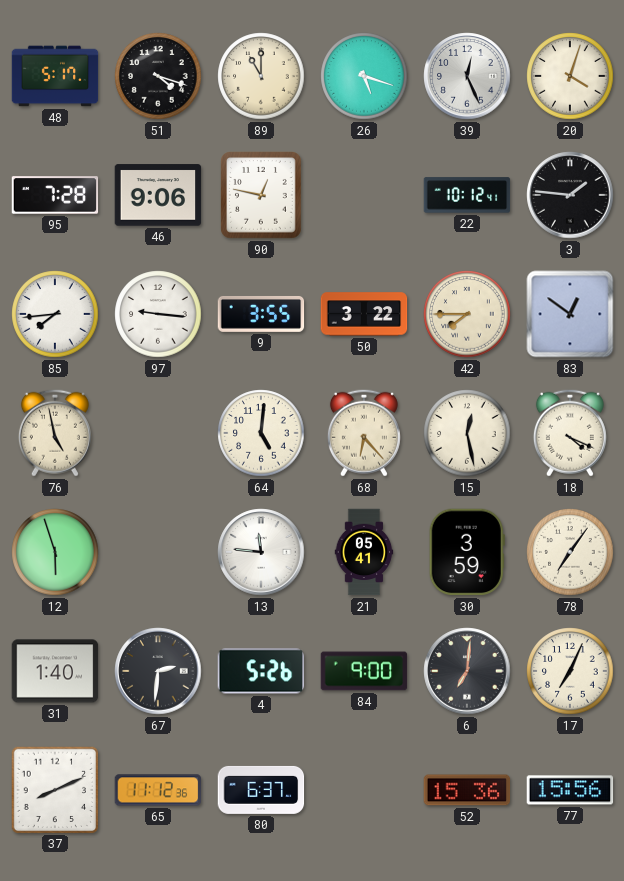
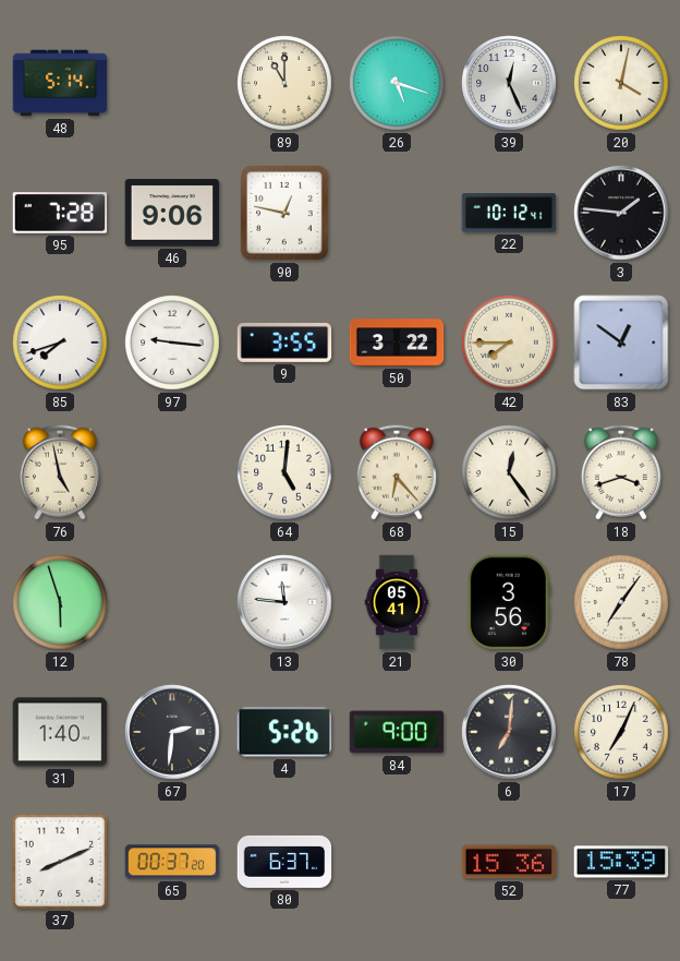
48: 5:17 -> 5:14 (60, 83)
51: 4:18 -> none (158, 76)
20: 4:03 -> 4:02 (621, 83)
85: 7:44 -> 7:42 (60, 343)
15: 12:28 -> 12:24 (509, 472)
18: 4:19 -> 3:42 (621, 472)
30: 3:59 -> 3:56 (509, 602)
65: 11:12 -> 00:37 (172, 862)
77: 15:56 -> 15:39 (621, 862)
